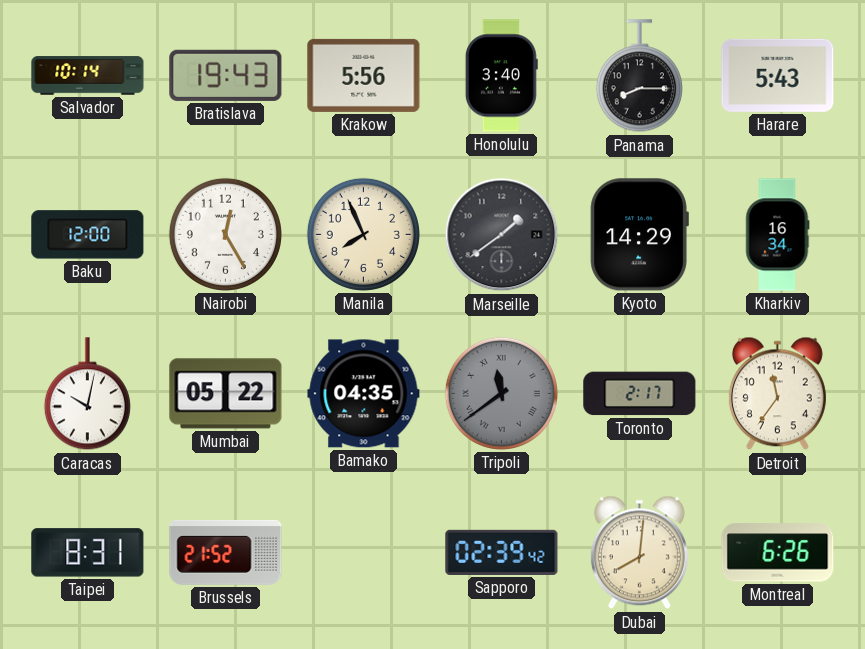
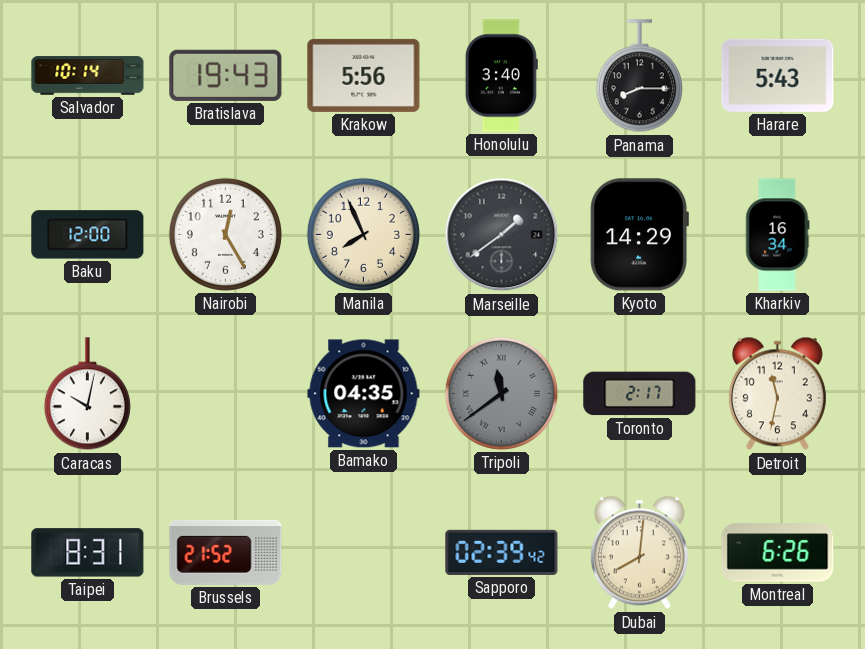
Mumbai: 05:22 -> none (226, 394)
Detroit: 11:36 -> 11:32 (777, 394)
